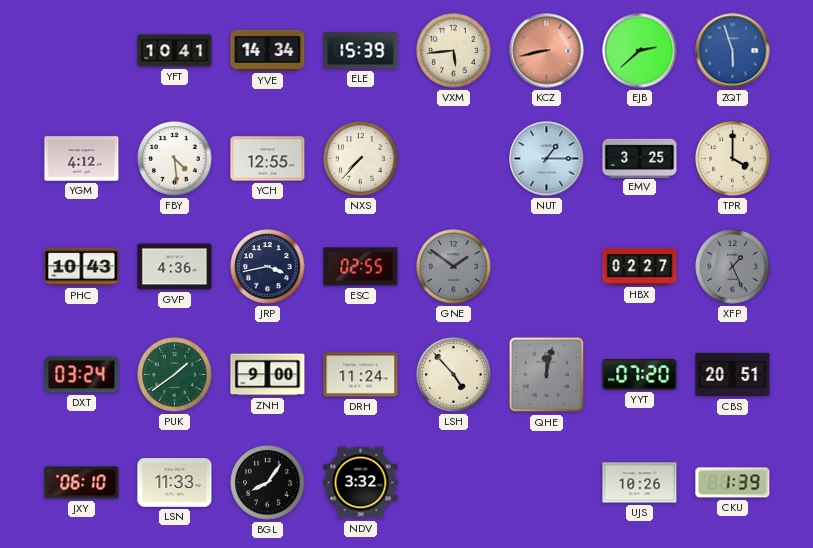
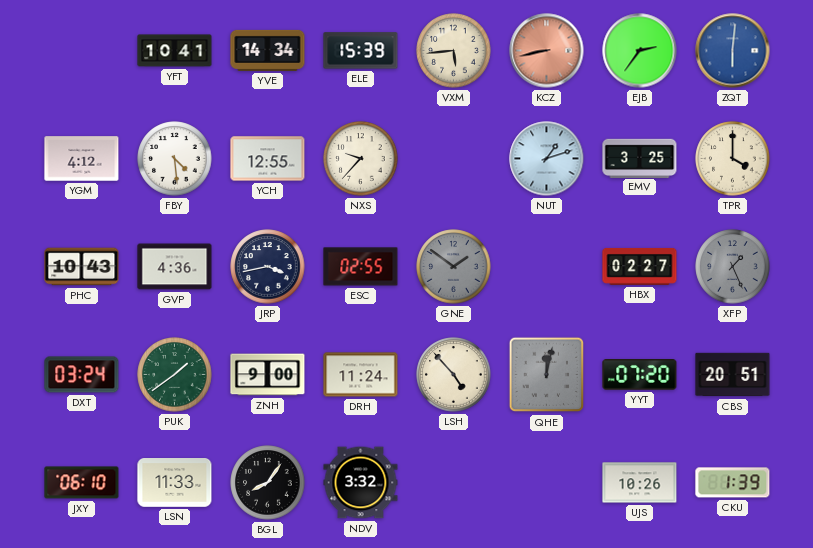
EJB: 2:38 -> 2:36 (640, 51)
ZQT: 5:57 -> 6:01 (733, 51)
NXS: 7:37 -> 9:37 (361, 159)
NUT: 1:15 -> 1:12 (547, 159)
